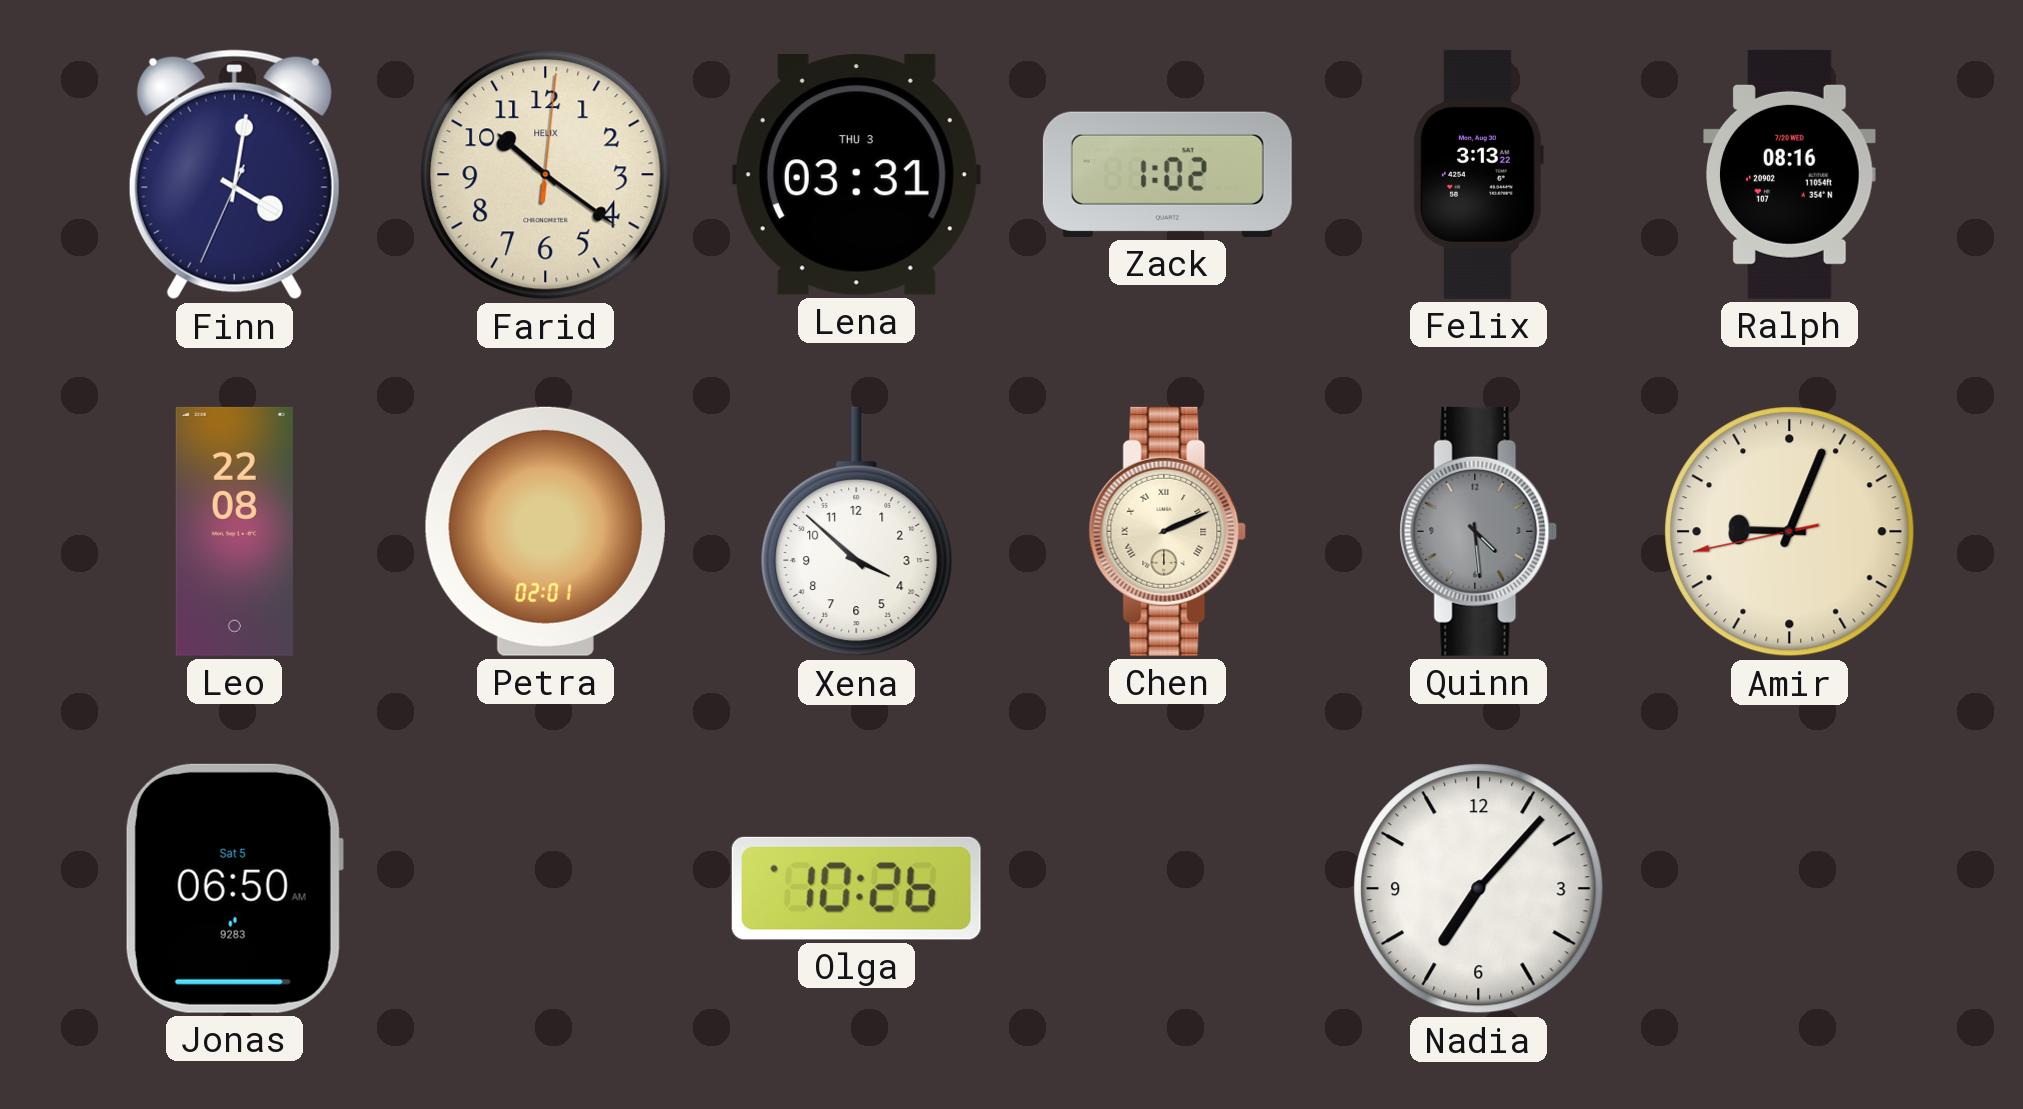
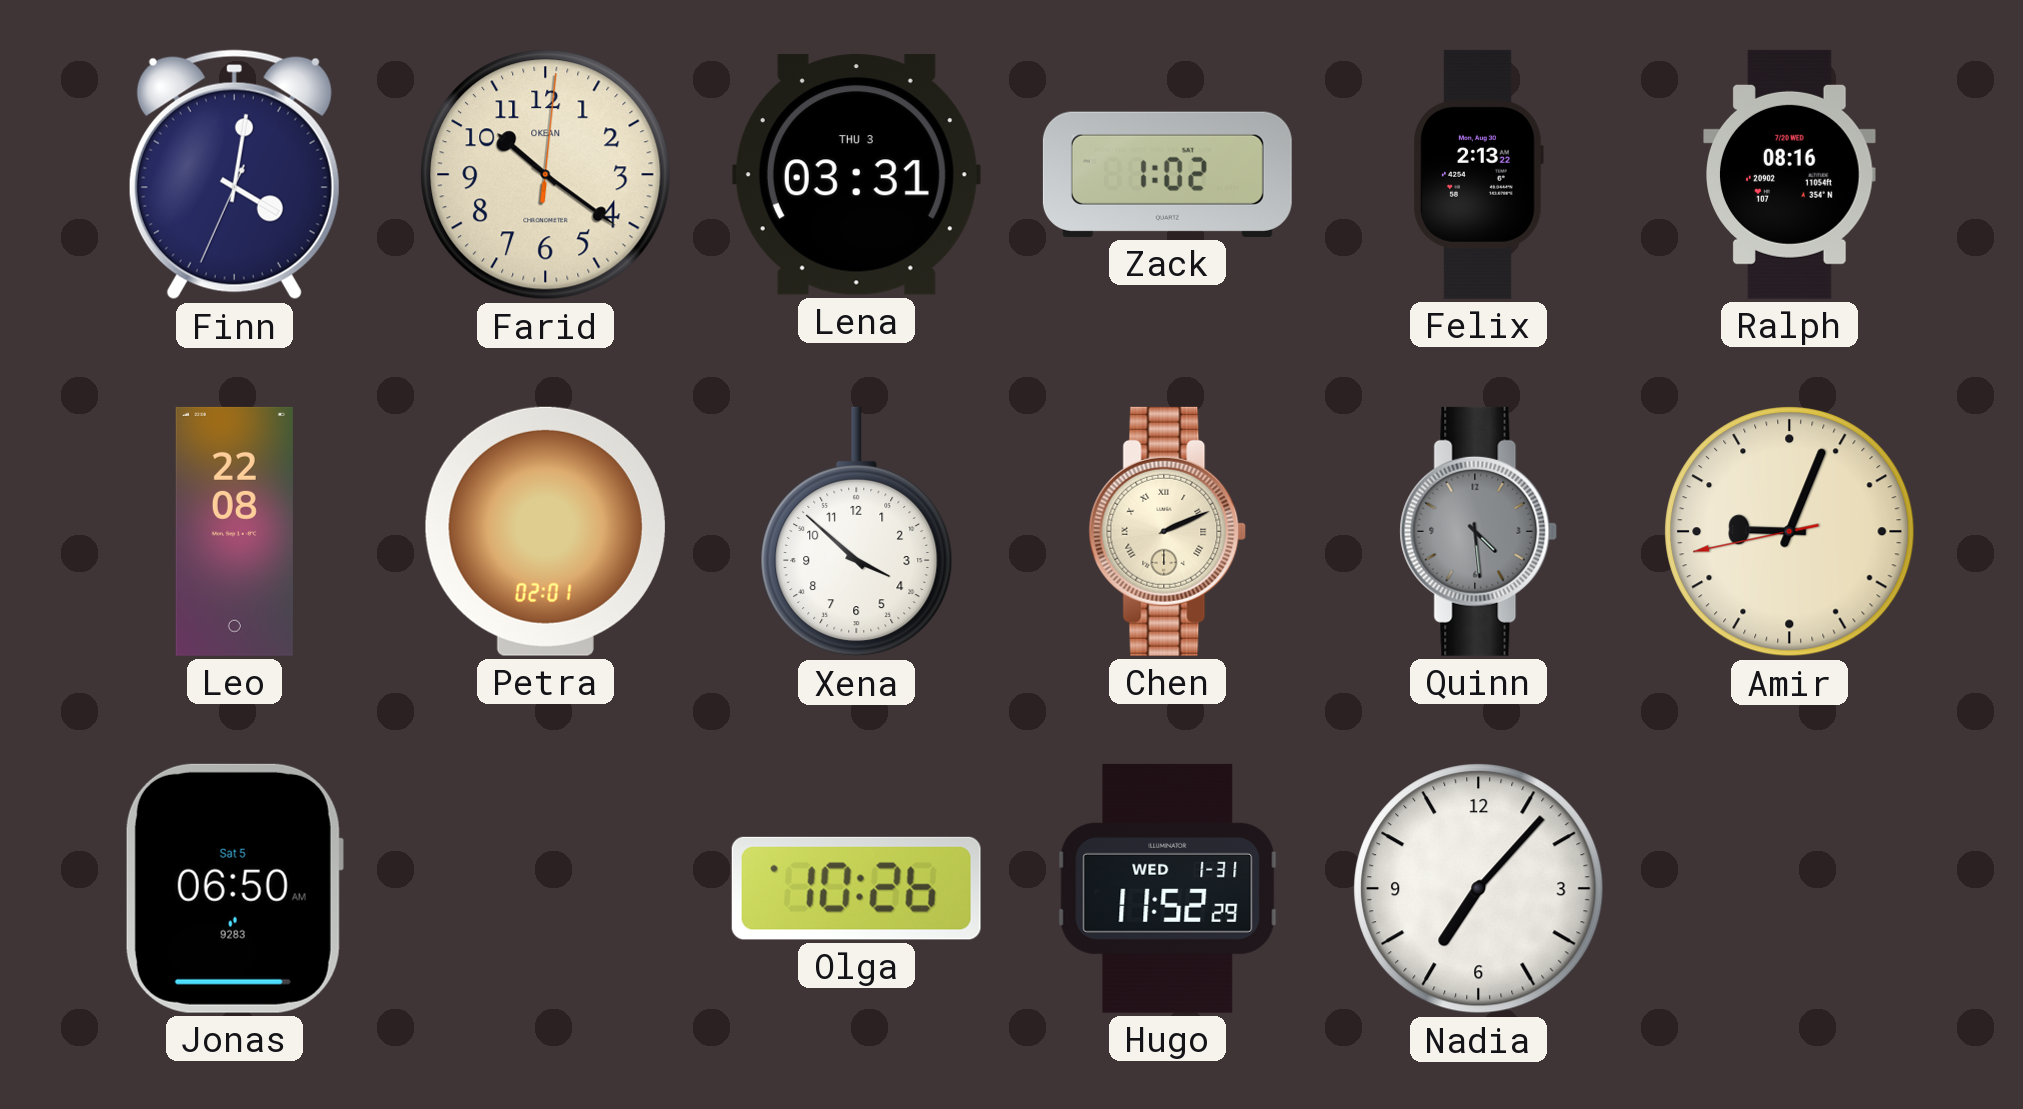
Farid brand: HELIX -> OKEAN (546, 175)
Felix: 3:13 -> 2:13 (1478, 174)
Hugo: none -> 11:52 (1168, 888)
